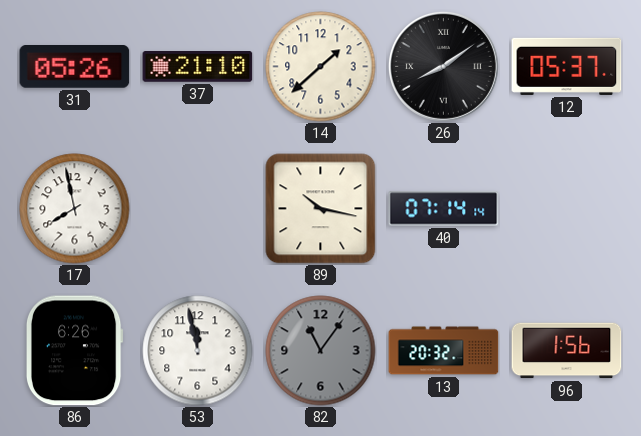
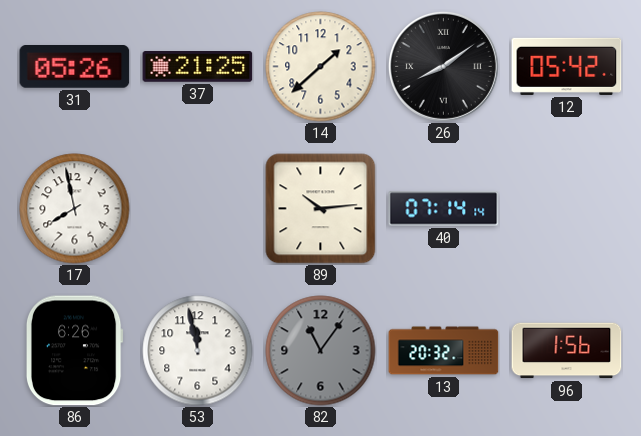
37: 21:10 -> 21:25 (198, 67)
12: 05:37 -> 05:42 (567, 66)
89: 10:17 -> 10:14 (321, 209)
